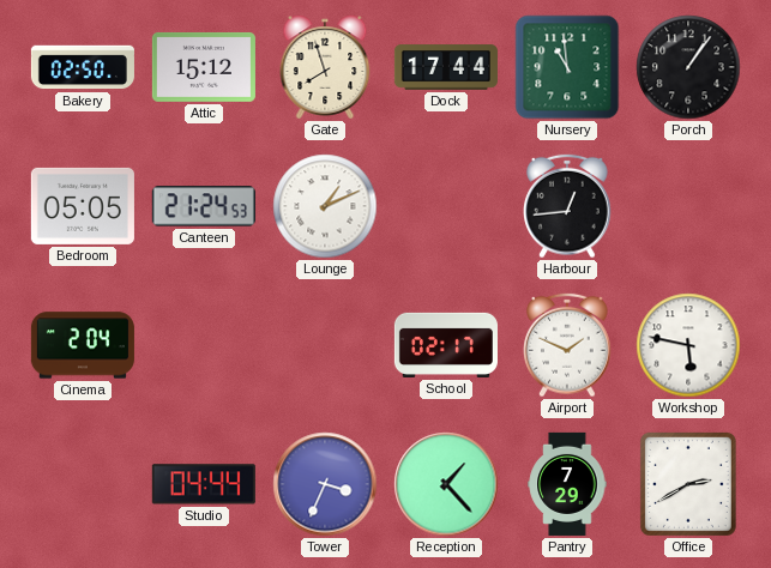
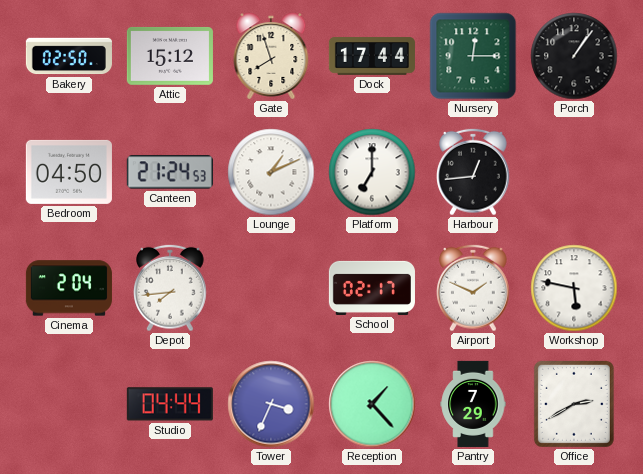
Nursery: 10:59 -> 12:15 (473, 56)
Bedroom: 05:05 -> 04:50 (69, 172)
Platform: none -> 7:00 (372, 172)
Depot: none -> 7:44 (171, 288)
